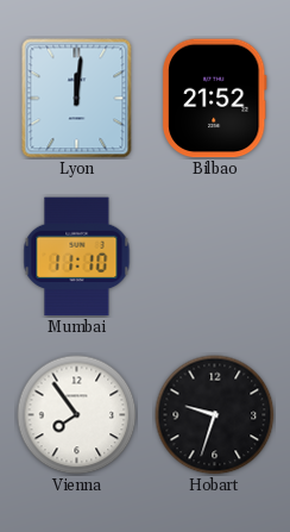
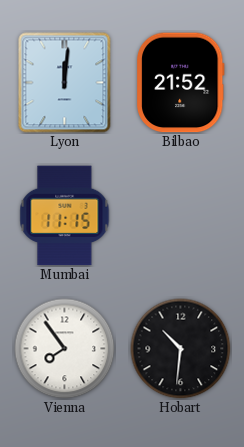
Mumbai: 11:10 -> 11:15 (65, 216)
Hobart: 9:33 -> 10:31 (181, 349)
